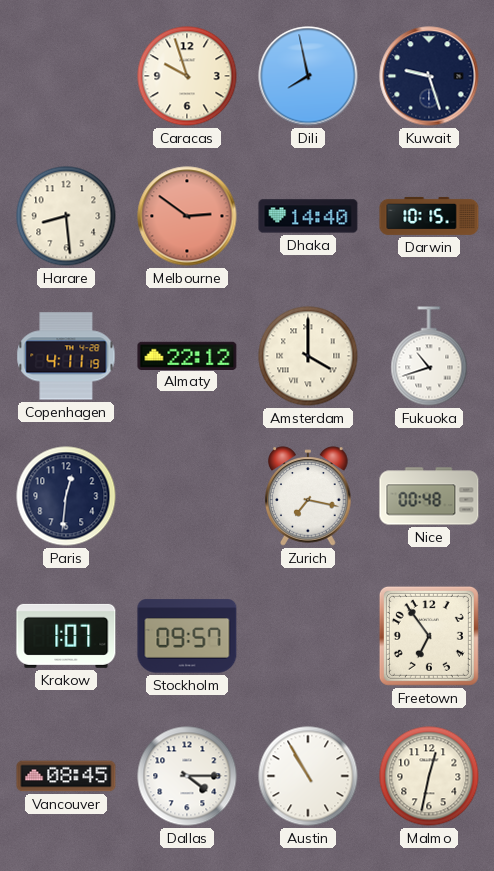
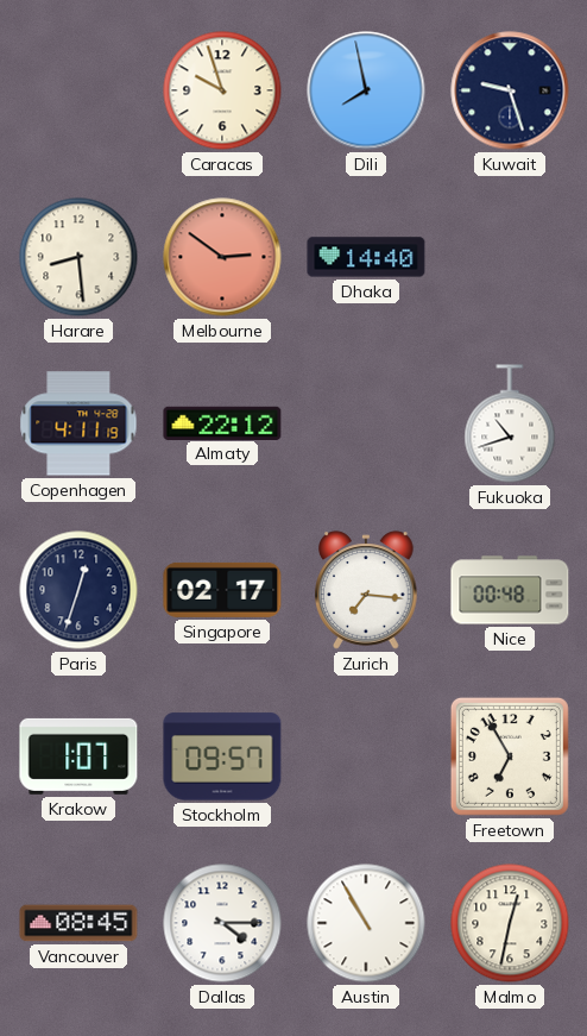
Darwin: 10:15 -> none (429, 216)
Amsterdam: 4:00 -> none (308, 356)
Paris: 12:31 -> 12:33 (78, 590)
Singapore: none -> 02:17 (222, 590)
Zurich: 7:17 -> 7:16 (366, 590)
Freetown: 6:54 -> 6:55 (510, 756)
